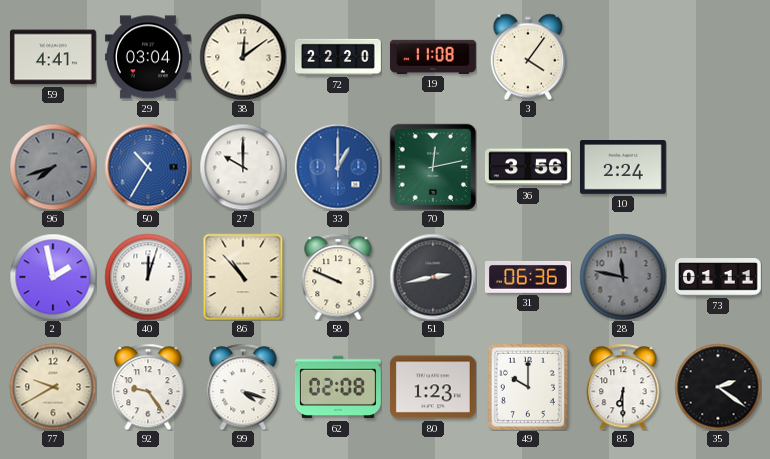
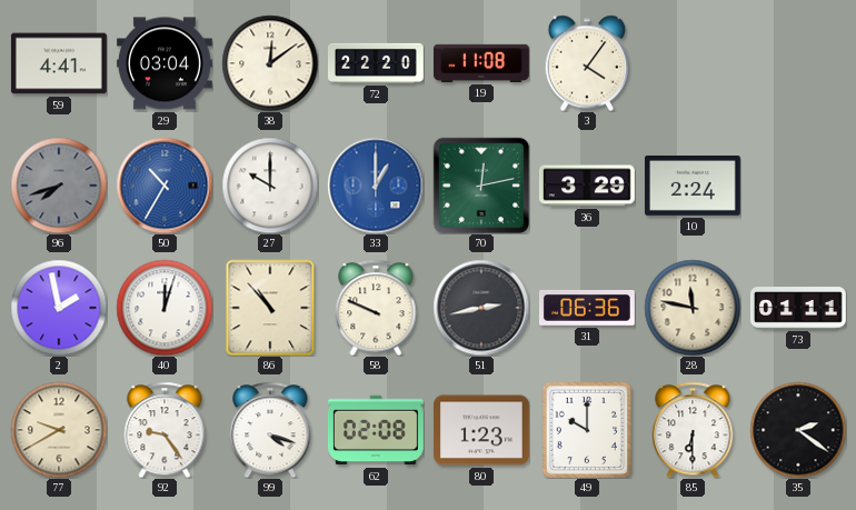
36: 3:56 -> 3:29 (587, 186)
28 dial: grey -> cream (693, 308)
